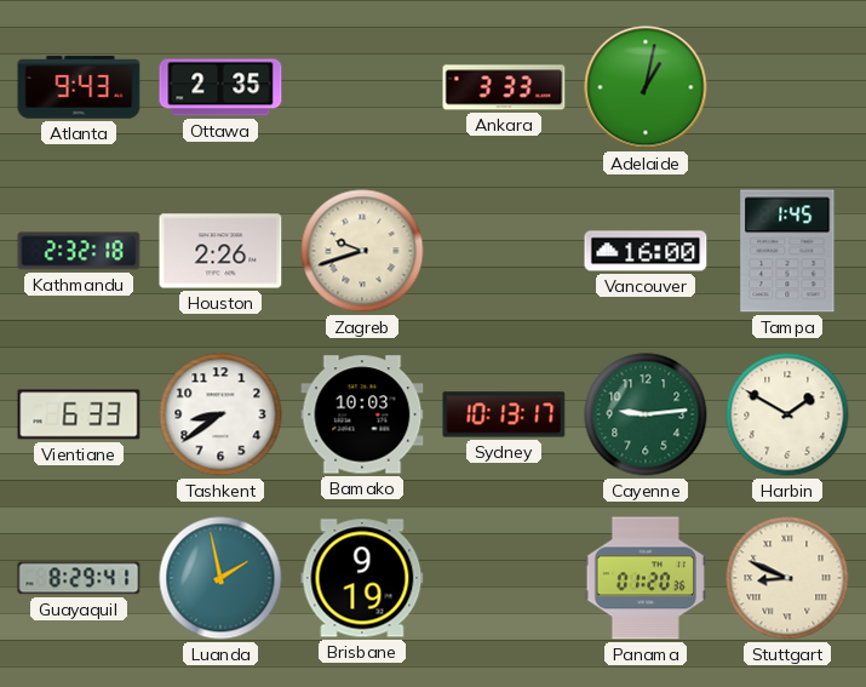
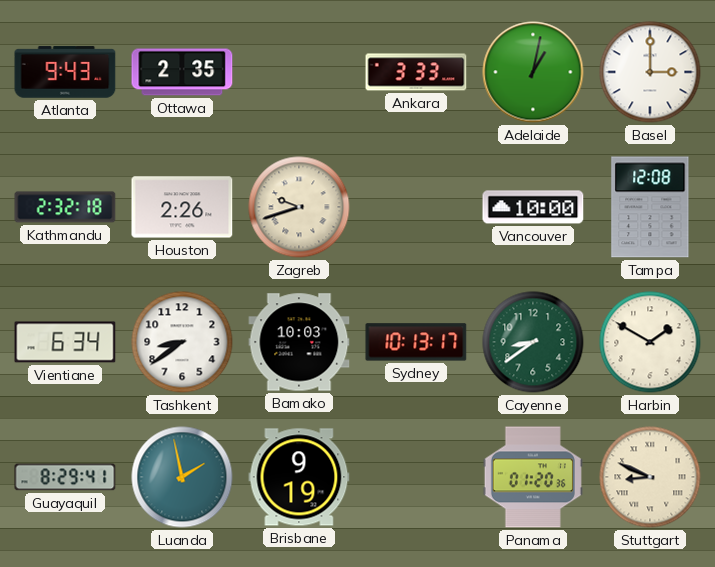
Basel: none -> 3:00 (650, 72)
Vancouver: 16:00 -> 10:00 (533, 207)
Tampa: 1:45 -> 12:08 (650, 207)
Vientiane: 6:33 -> 6:34 (65, 342)
Cayenne: 9:14 -> 8:39 (533, 342)
